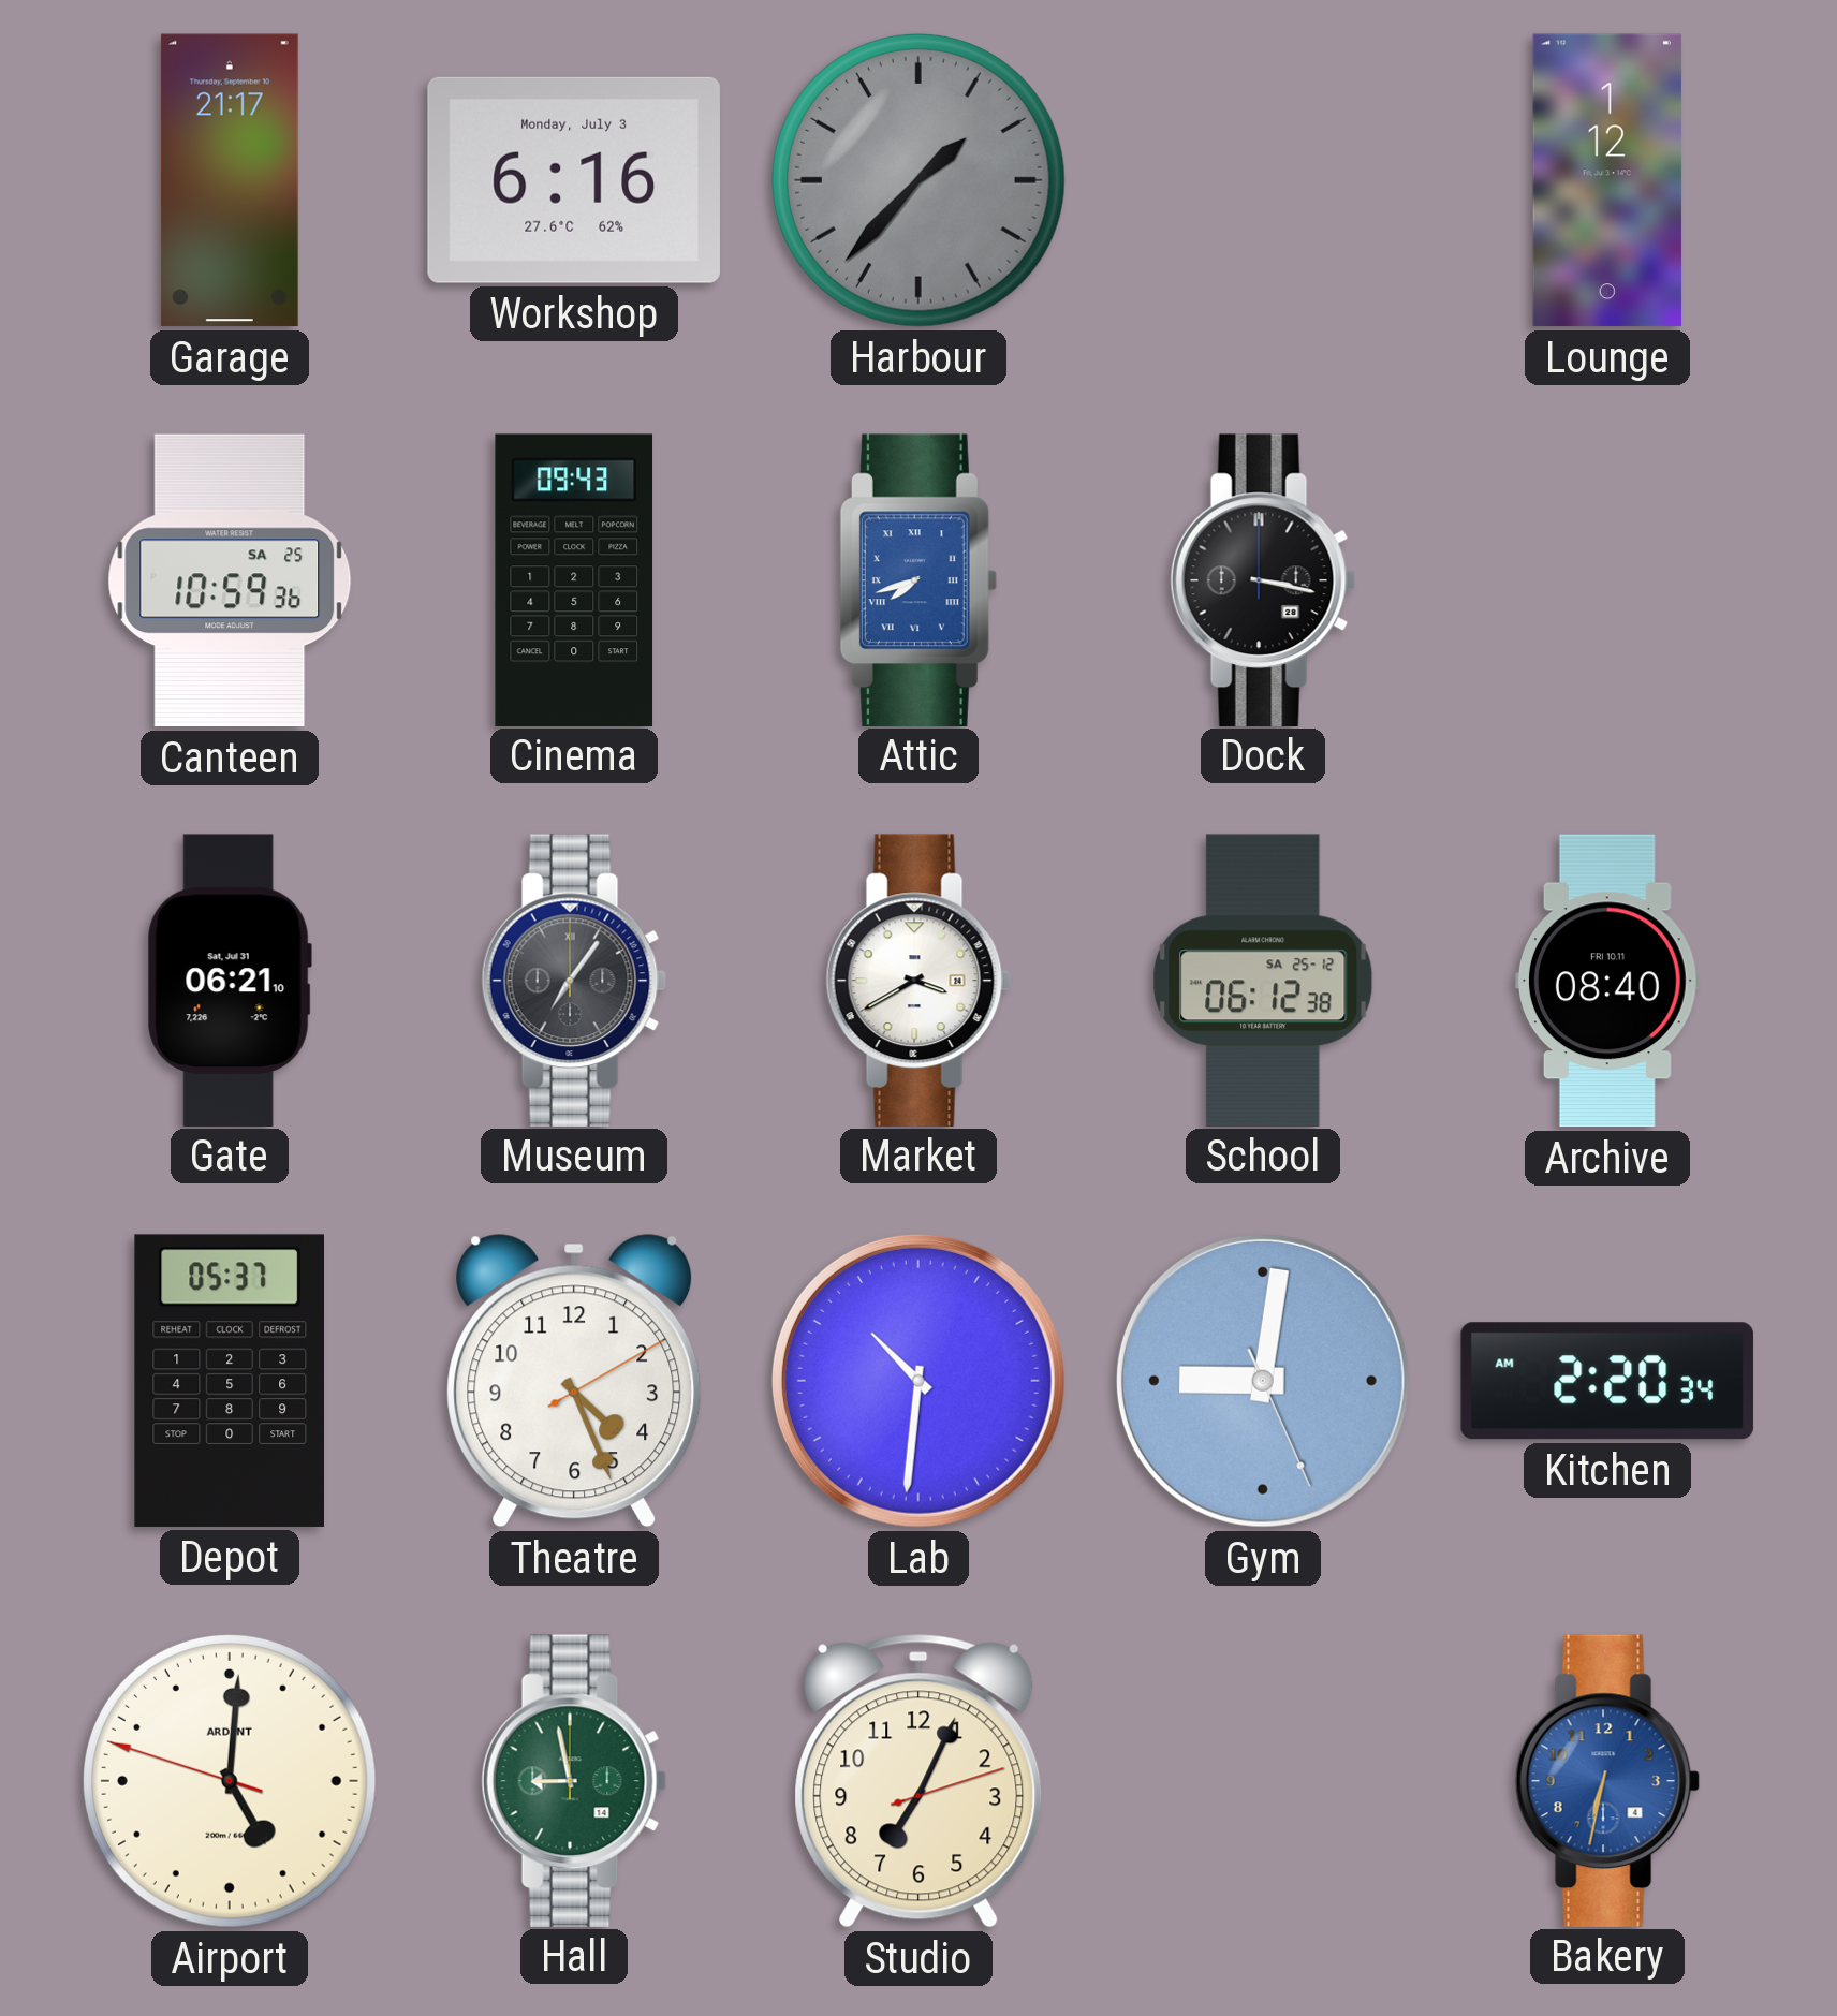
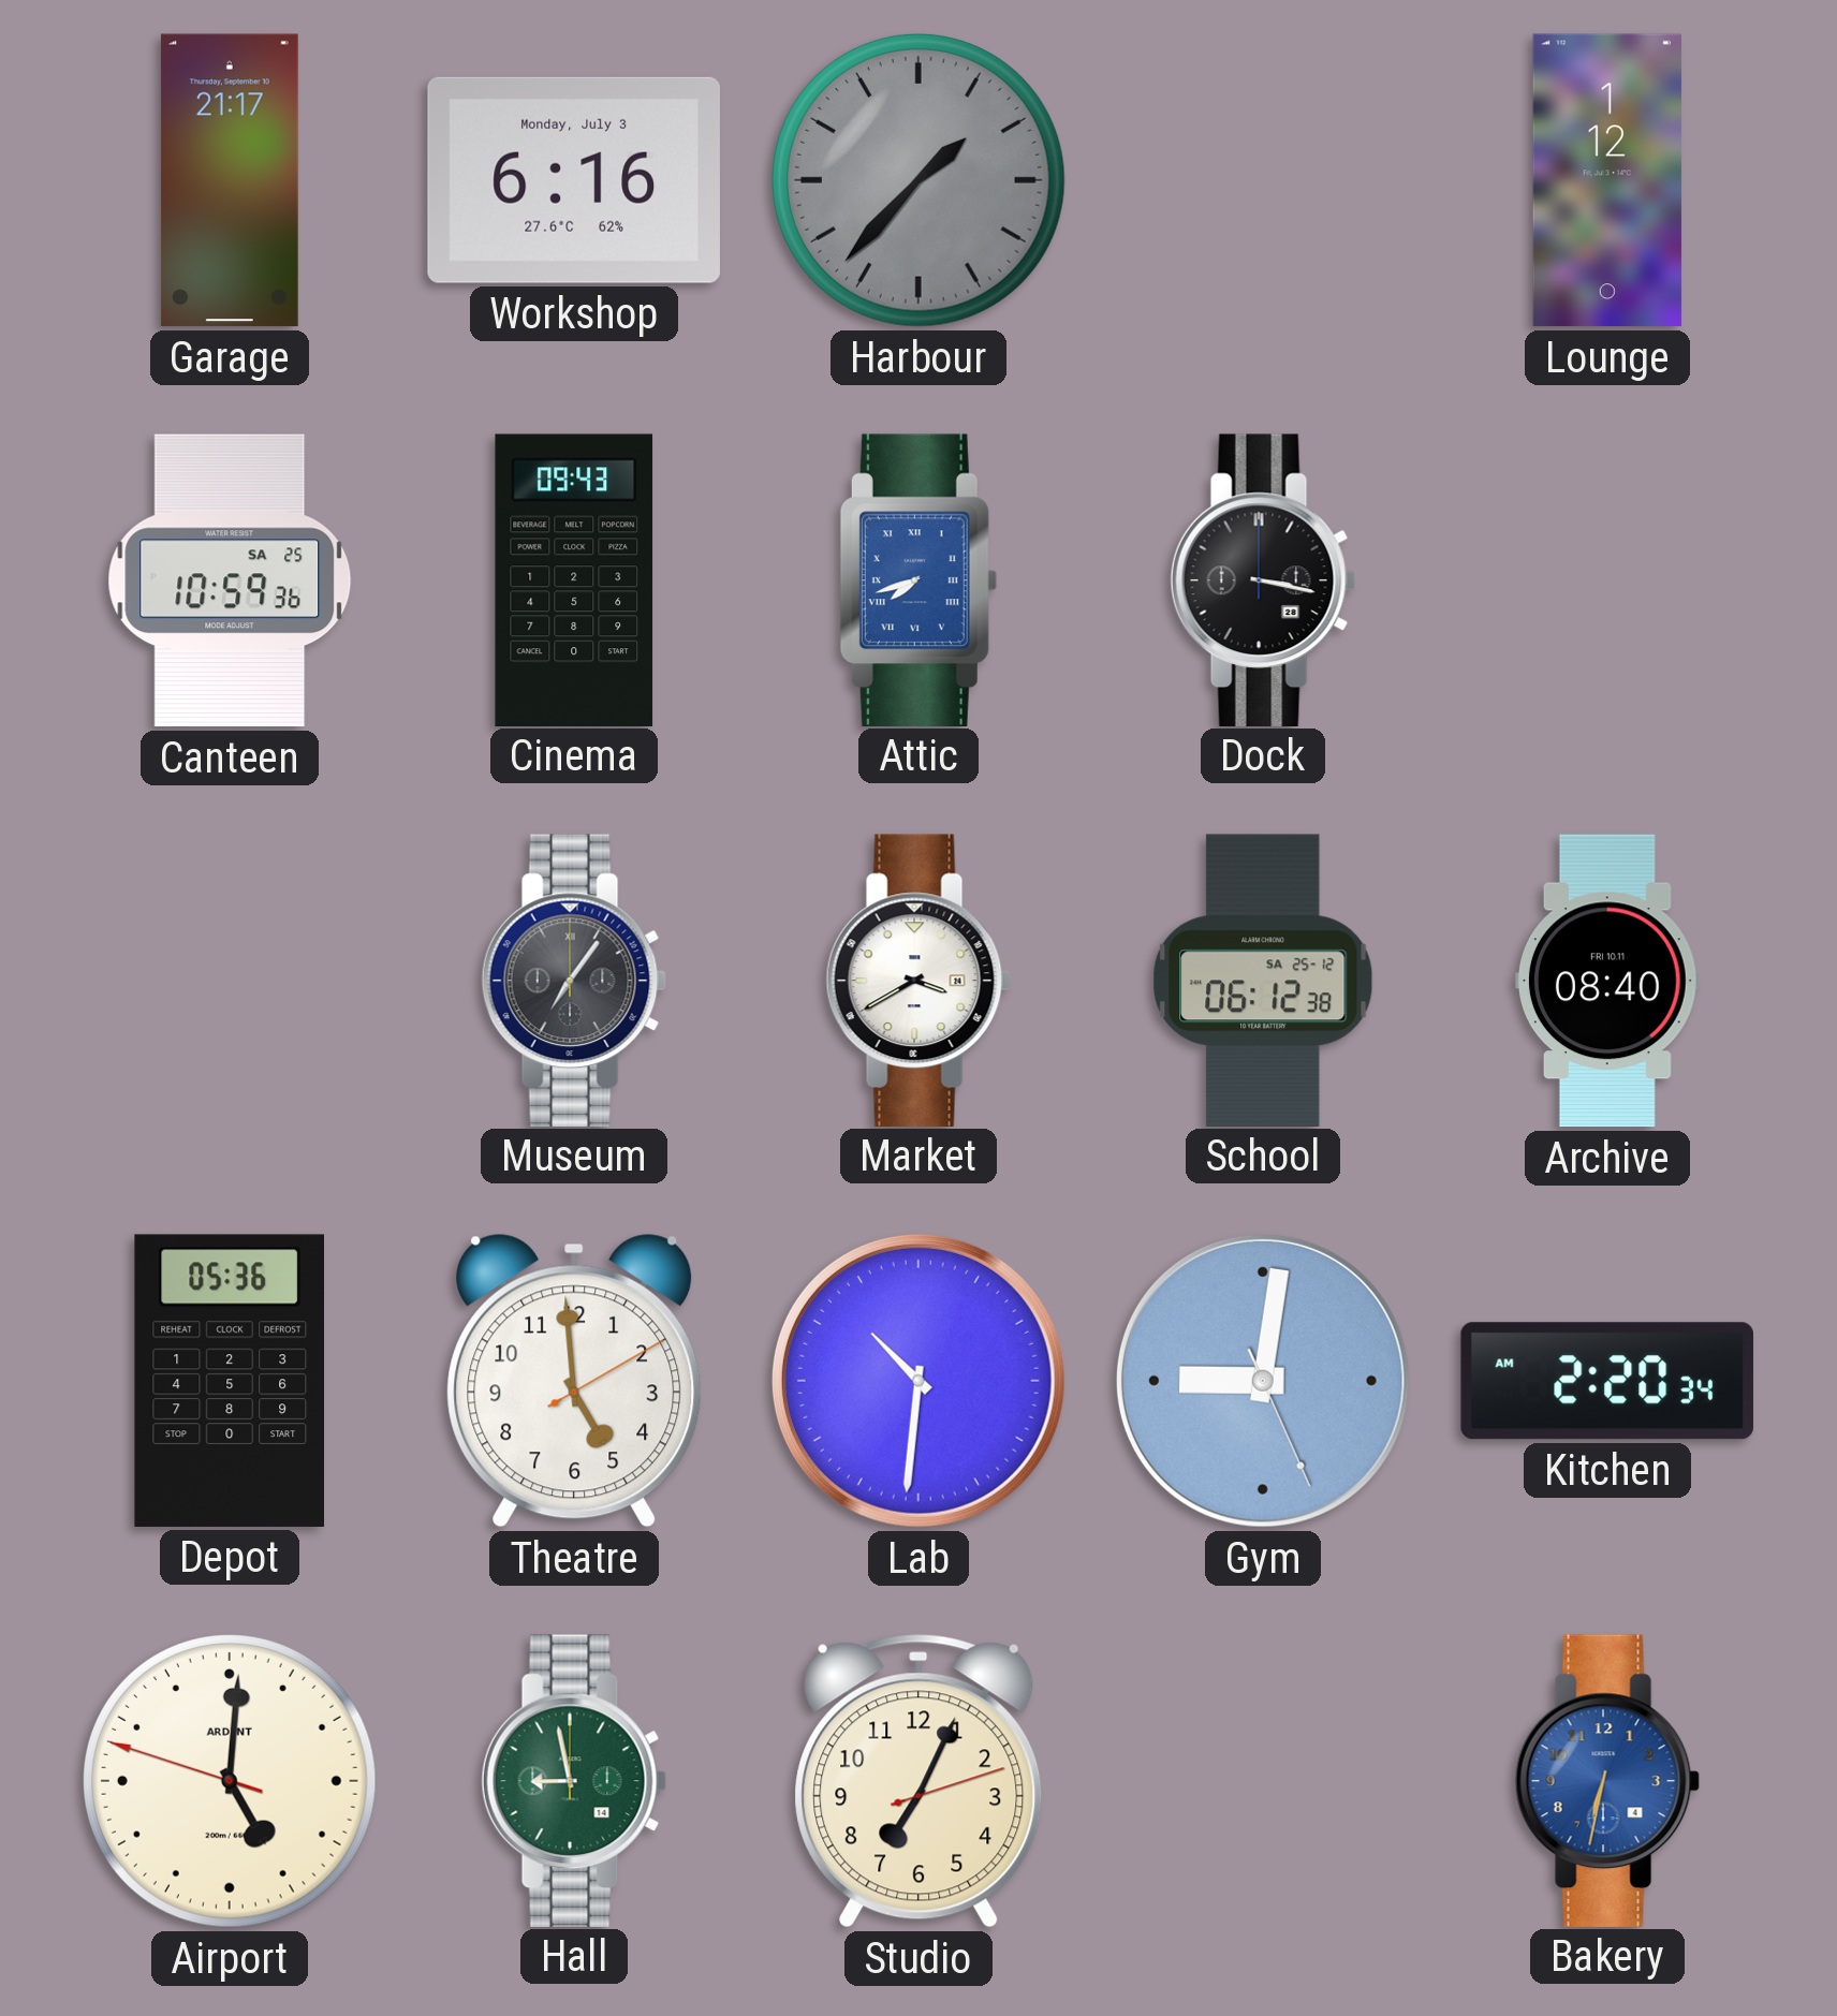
Gate: 06:21 -> none (230, 980)
Depot: 05:37 -> 05:36 (229, 1381)
Theatre: 4:26 -> 4:59 (574, 1381)
